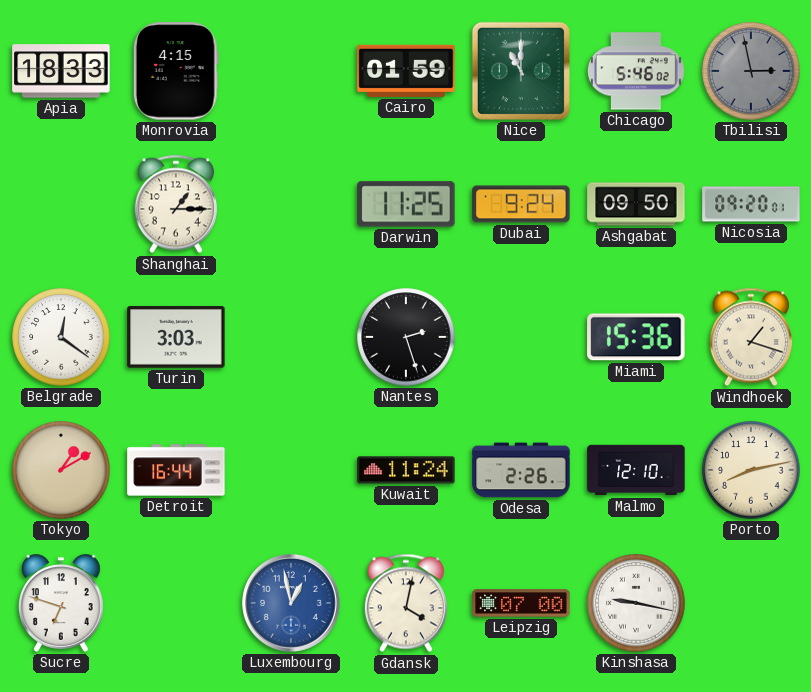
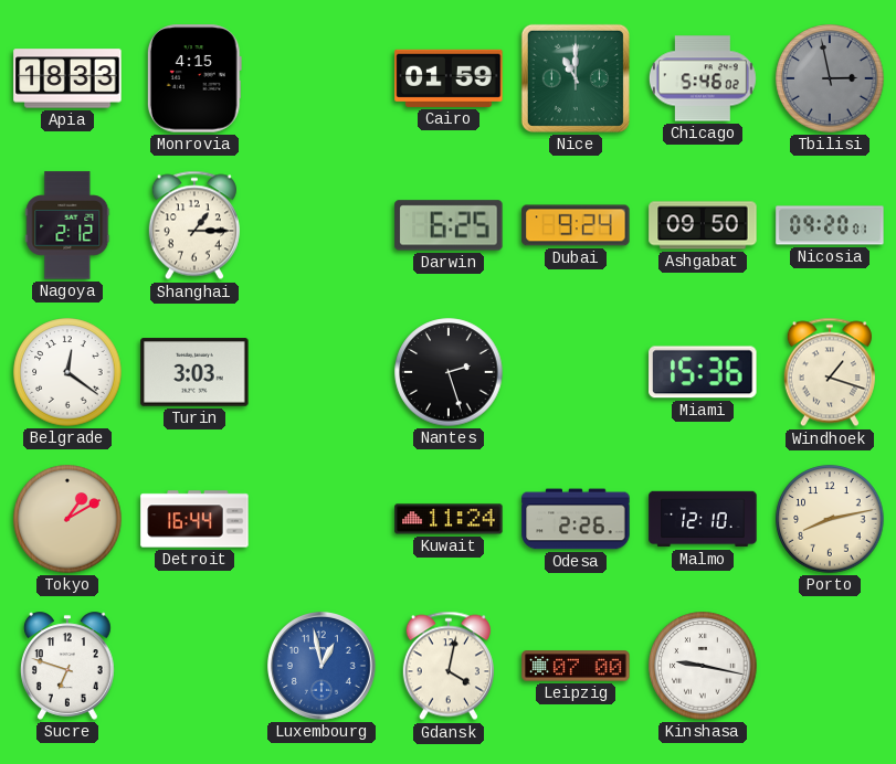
Nagoya: none -> 2:12 (67, 225)
Darwin: 11:25 -> 6:25 (449, 225)
